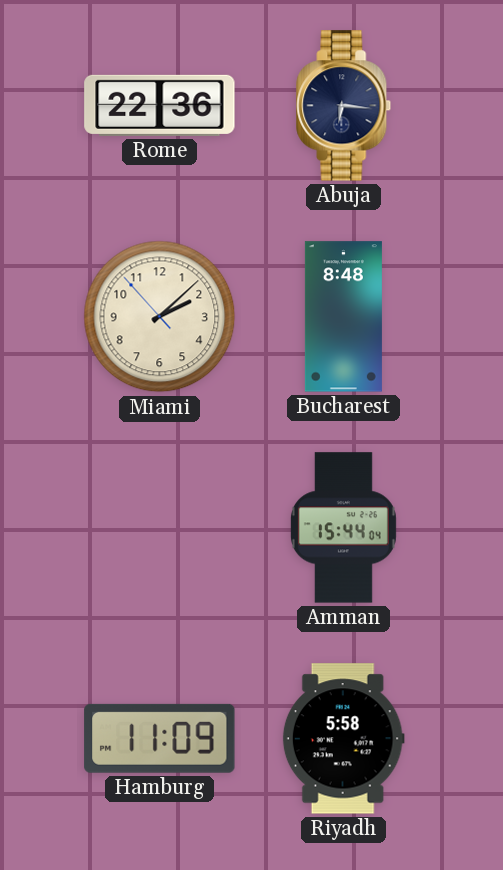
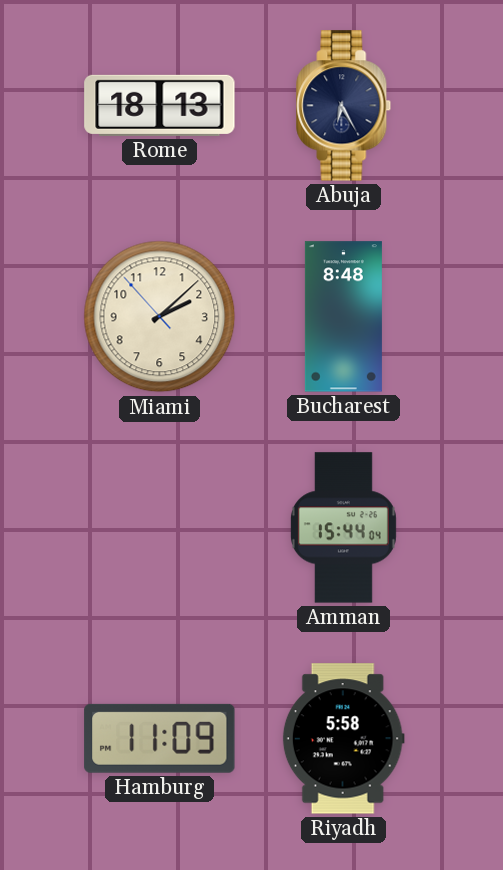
Rome: 22:36 -> 18:13 (160, 105)
Abuja: 6:16 -> 6:25 (344, 106)
